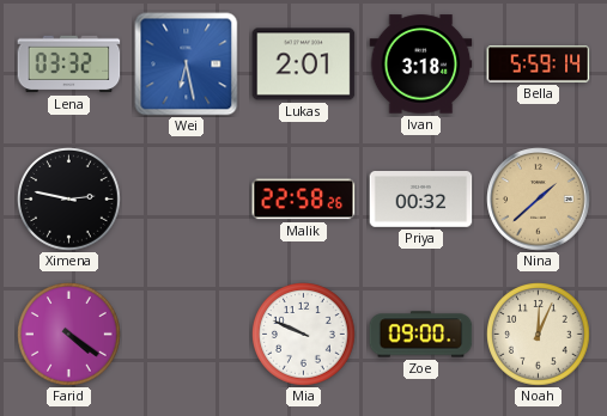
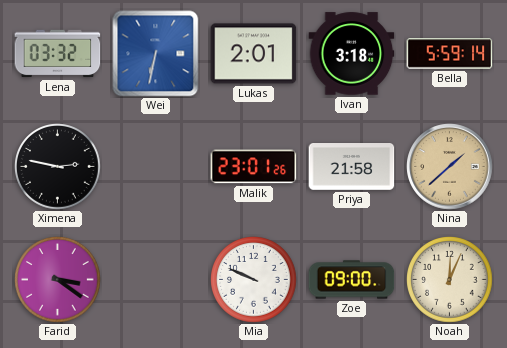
Wei: 6:28 -> 6:32 (156, 54)
Malik: 22:58 -> 23:01 (254, 167)
Priya: 00:32 -> 21:58 (352, 167)
Farid: 4:21 -> 3:21 (58, 280)
